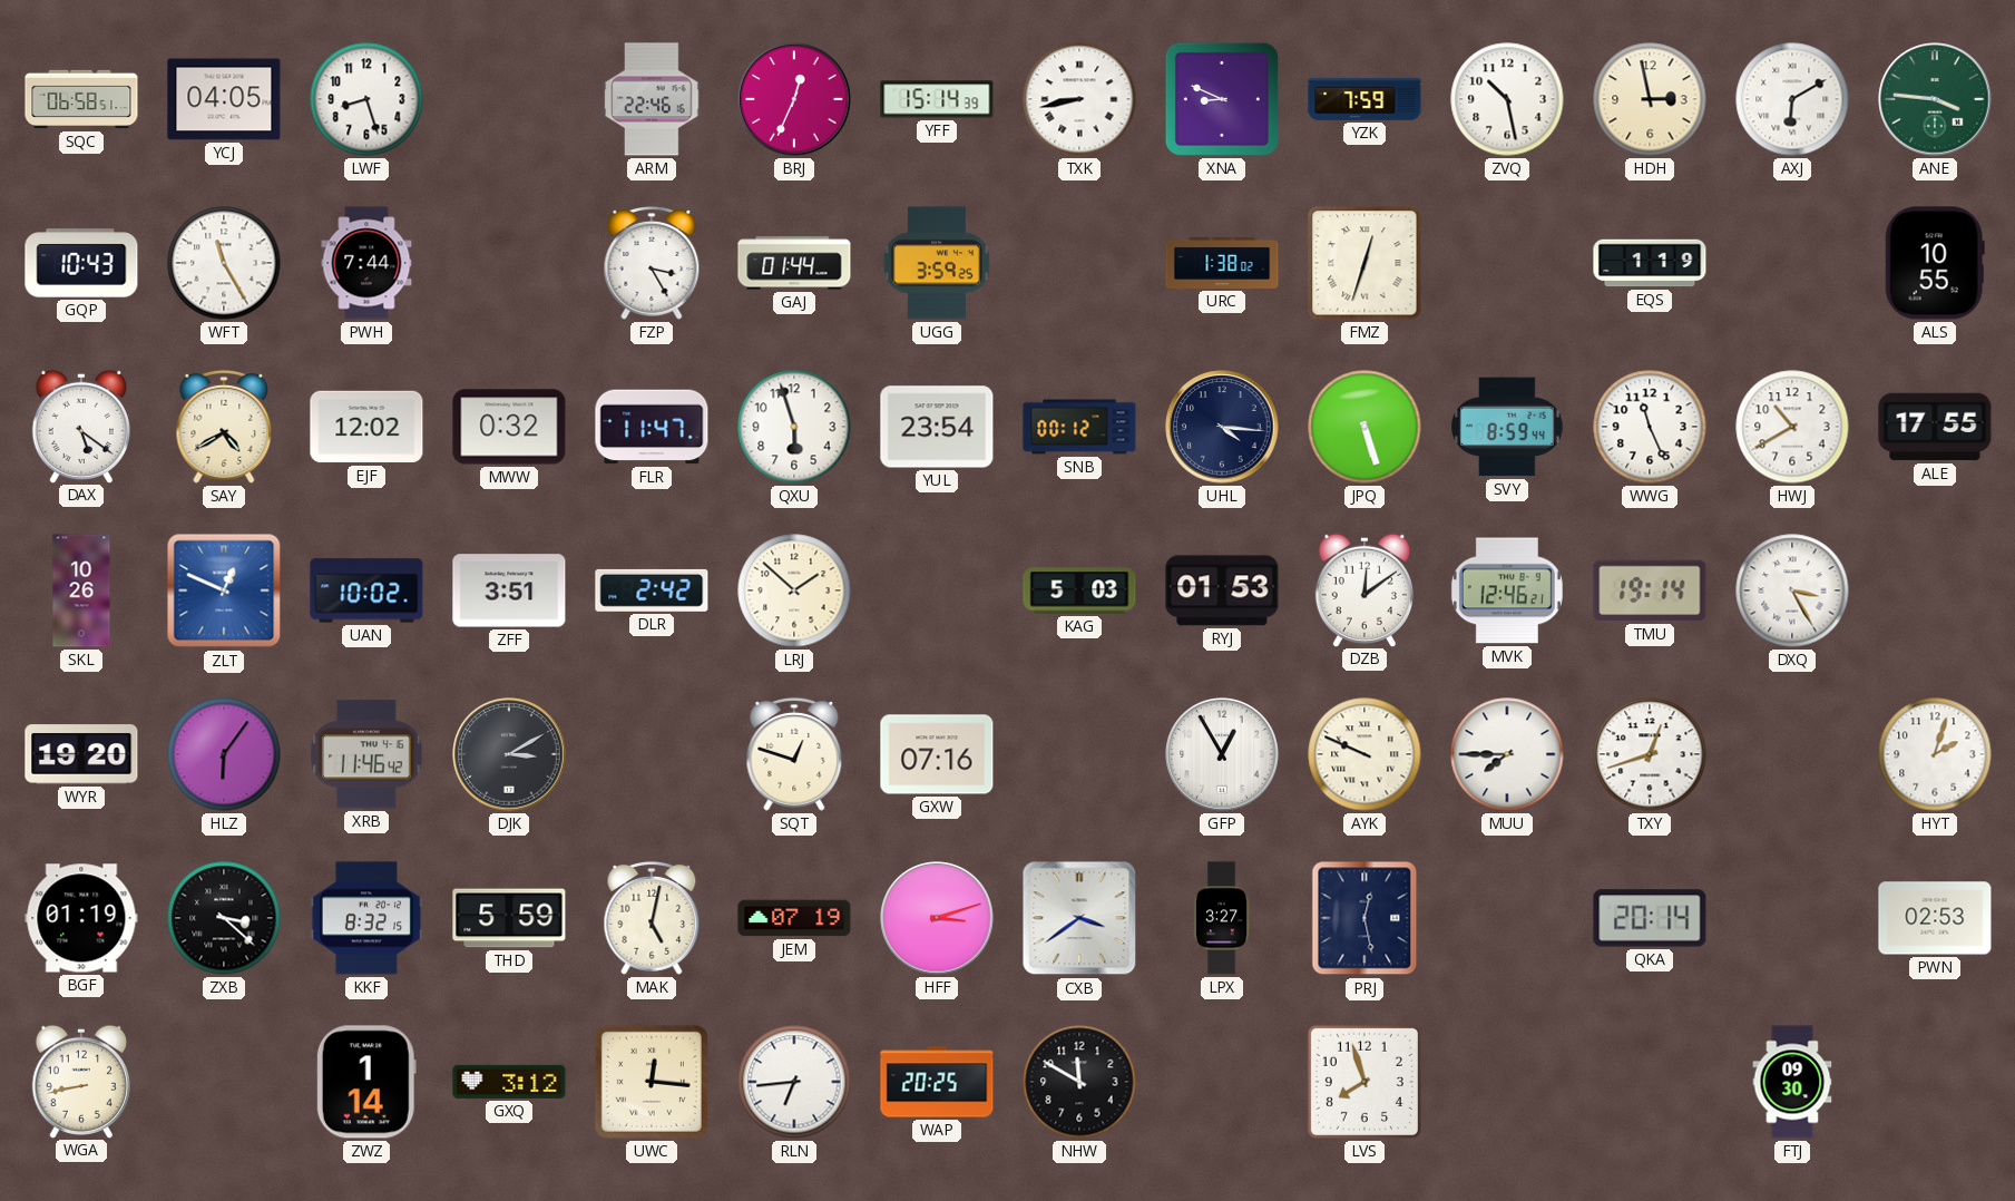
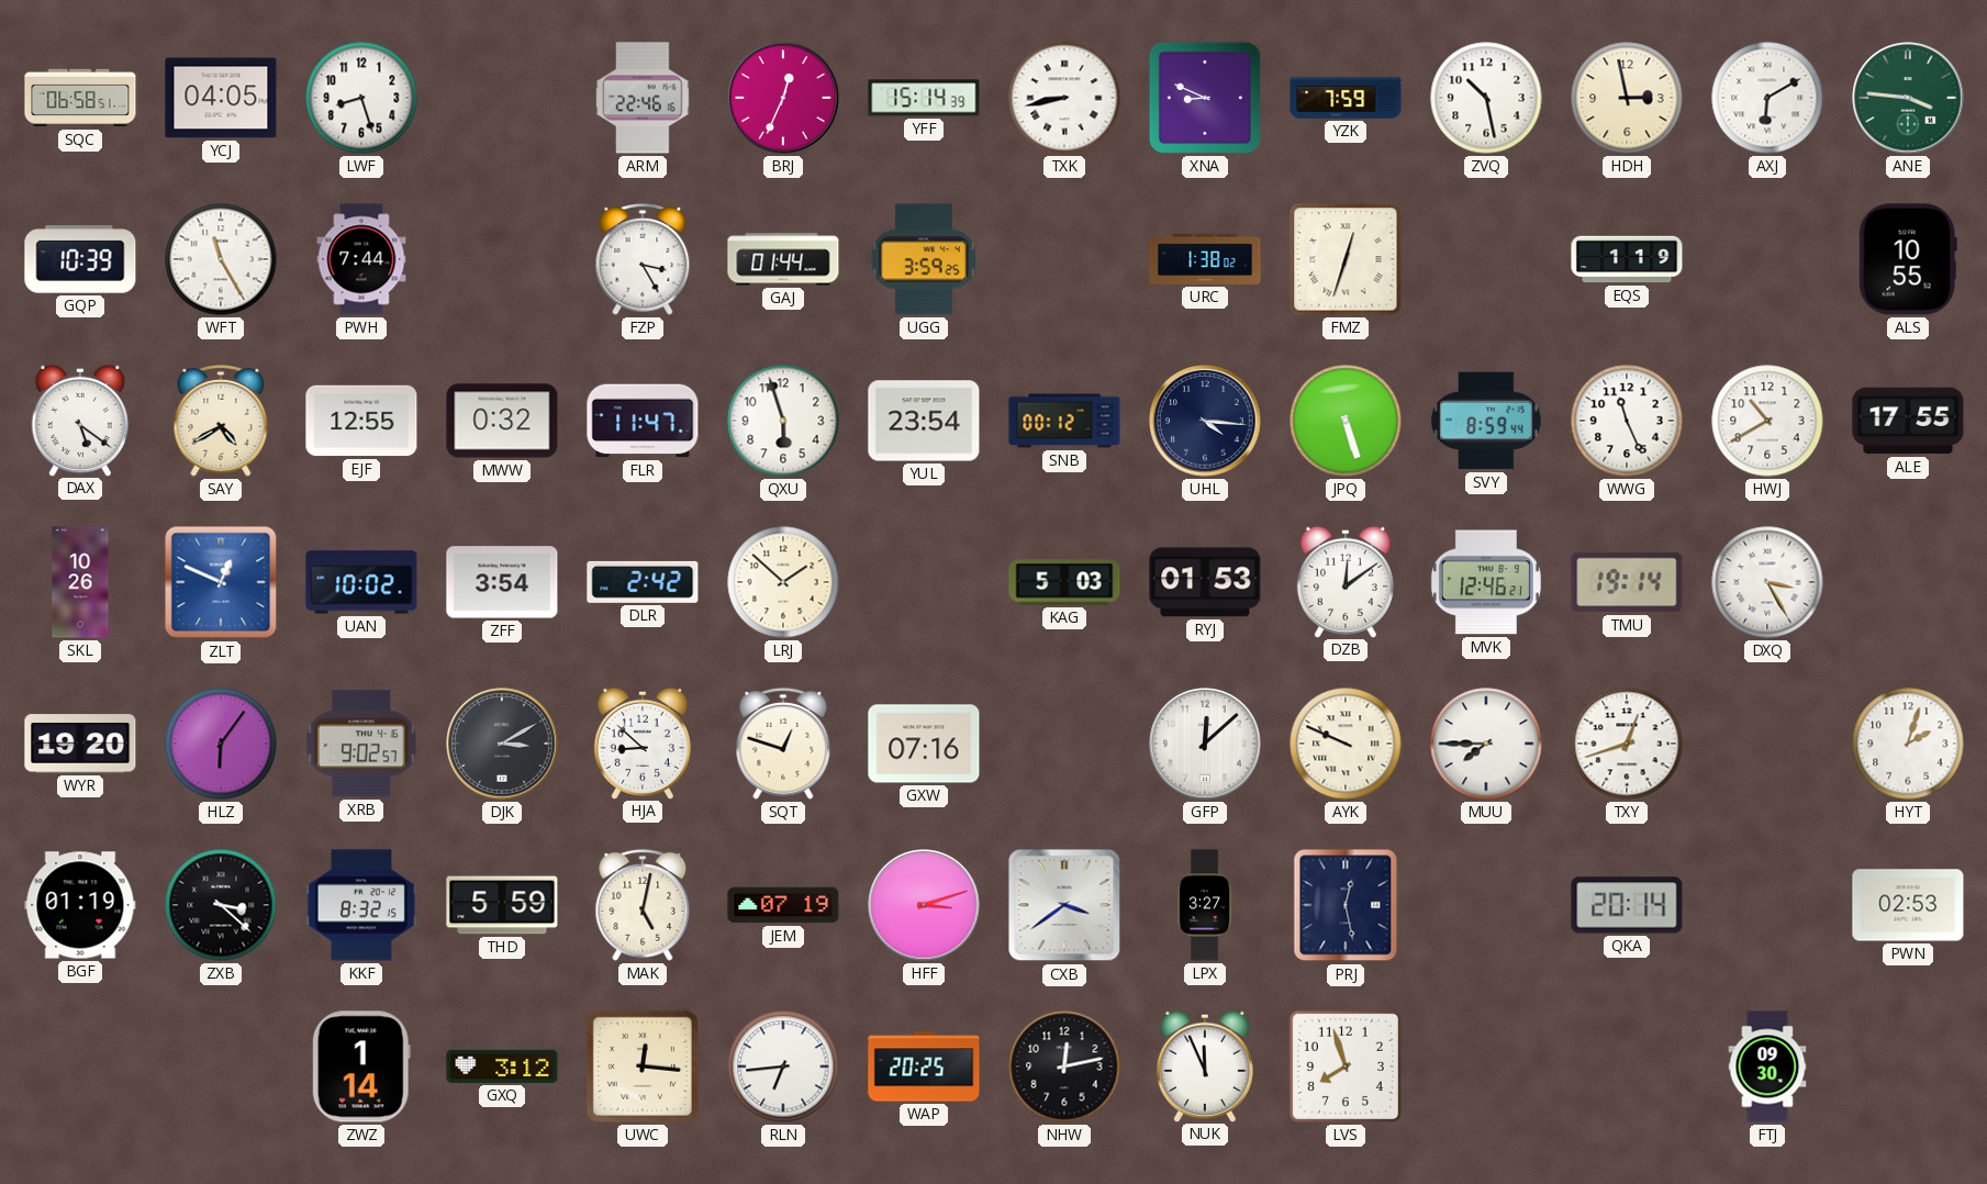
GQP: 10:43 -> 10:39 (80, 259)
EJF: 12:02 -> 12:55 (361, 421)
ZFF: 3:51 -> 3:54 (502, 582)
XRB: 11:46 -> 9:02 (362, 744)
HJA: none -> 8:52 (643, 742)
GFP: 12:55 -> 12:08 (1205, 744)
WGA: 8:43 -> none (81, 1081)
NHW: 11:50 -> 12:13 (1064, 1066)
NUK: none -> 11:56 (1205, 1065)
